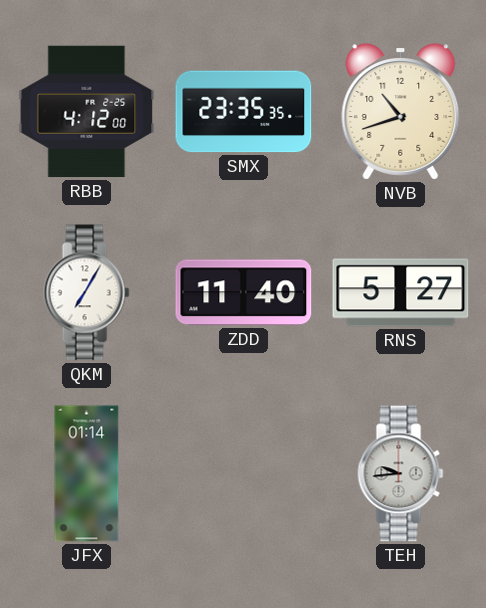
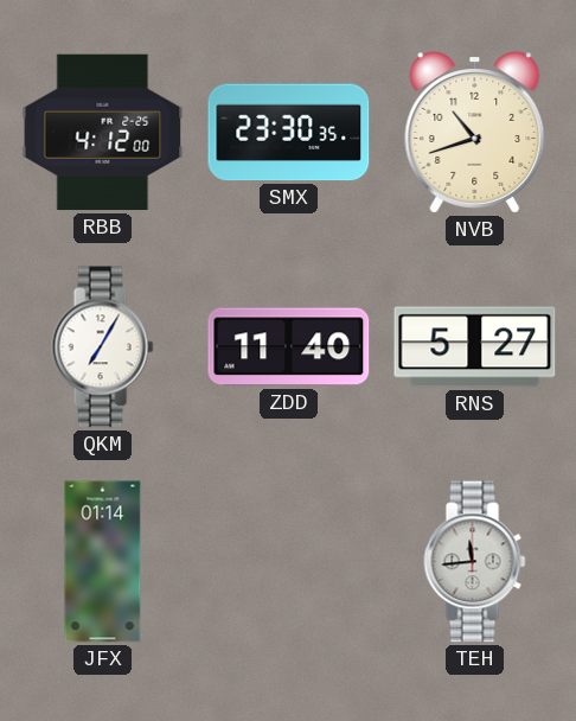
SMX: 23:35 -> 23:30 (289, 133)
TEH: 9:44 -> 11:44 (475, 562)
